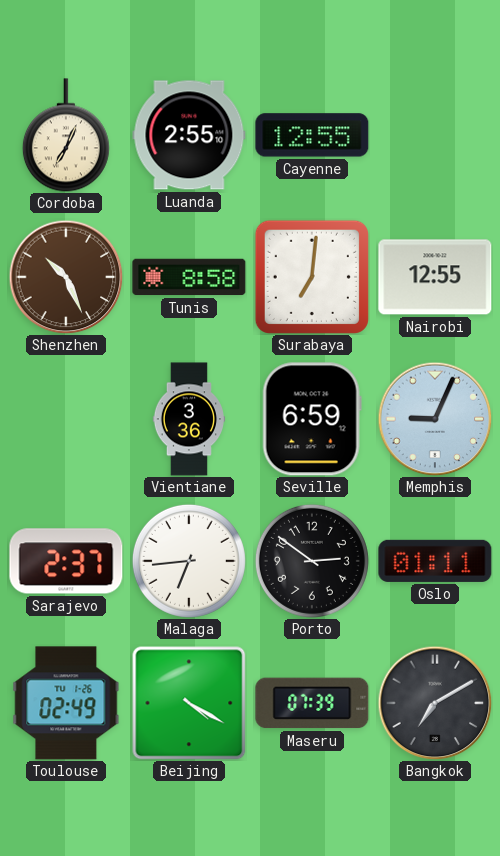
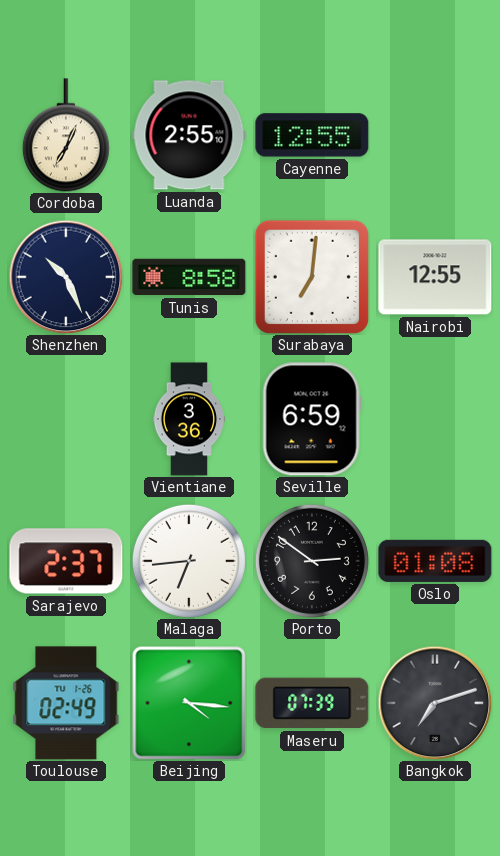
Shenzhen dial: brown -> navy (66, 277)
Memphis: 9:04 -> none (435, 419)
Oslo: 01:11 -> 01:08 (435, 561)
Beijing: 4:20 -> 4:16 (189, 703)
Bangkok: 7:10 -> 7:12 (435, 703)
